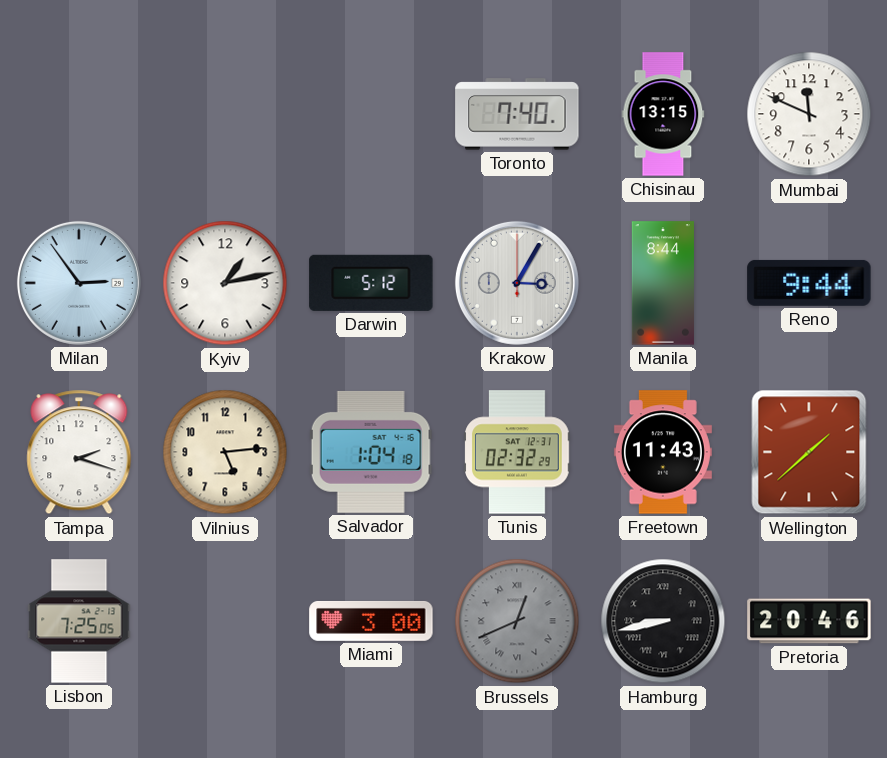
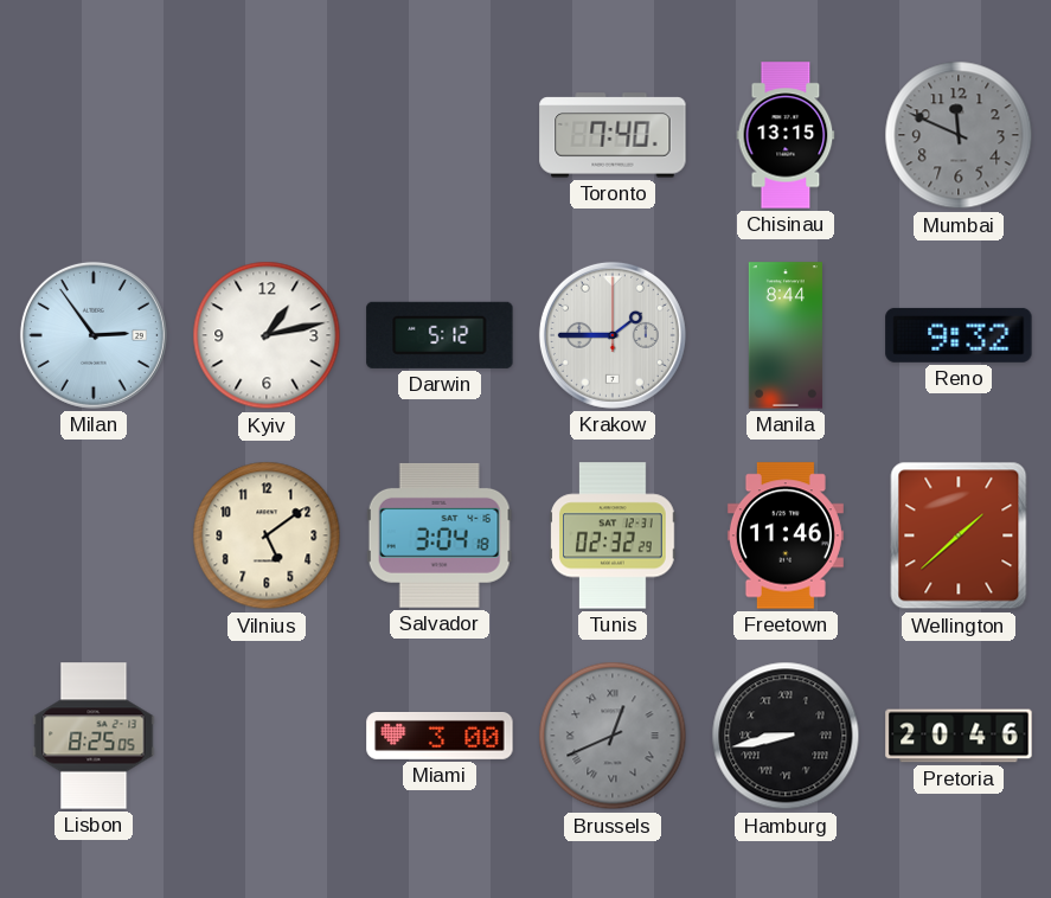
Mumbai dial: white -> grey (959, 135)
Krakow: 3:05 -> 1:45 (613, 335)
Reno: 9:44 -> 9:32 (959, 335)
Tampa: 2:18 -> none (79, 452)
Vilnius: 5:14 -> 5:09 (267, 535)
Salvador: 1:04 -> 3:04 (440, 535)
Freetown: 11:43 -> 11:46 (786, 535)
Lisbon: 7:25 -> 8:25 (94, 736)
